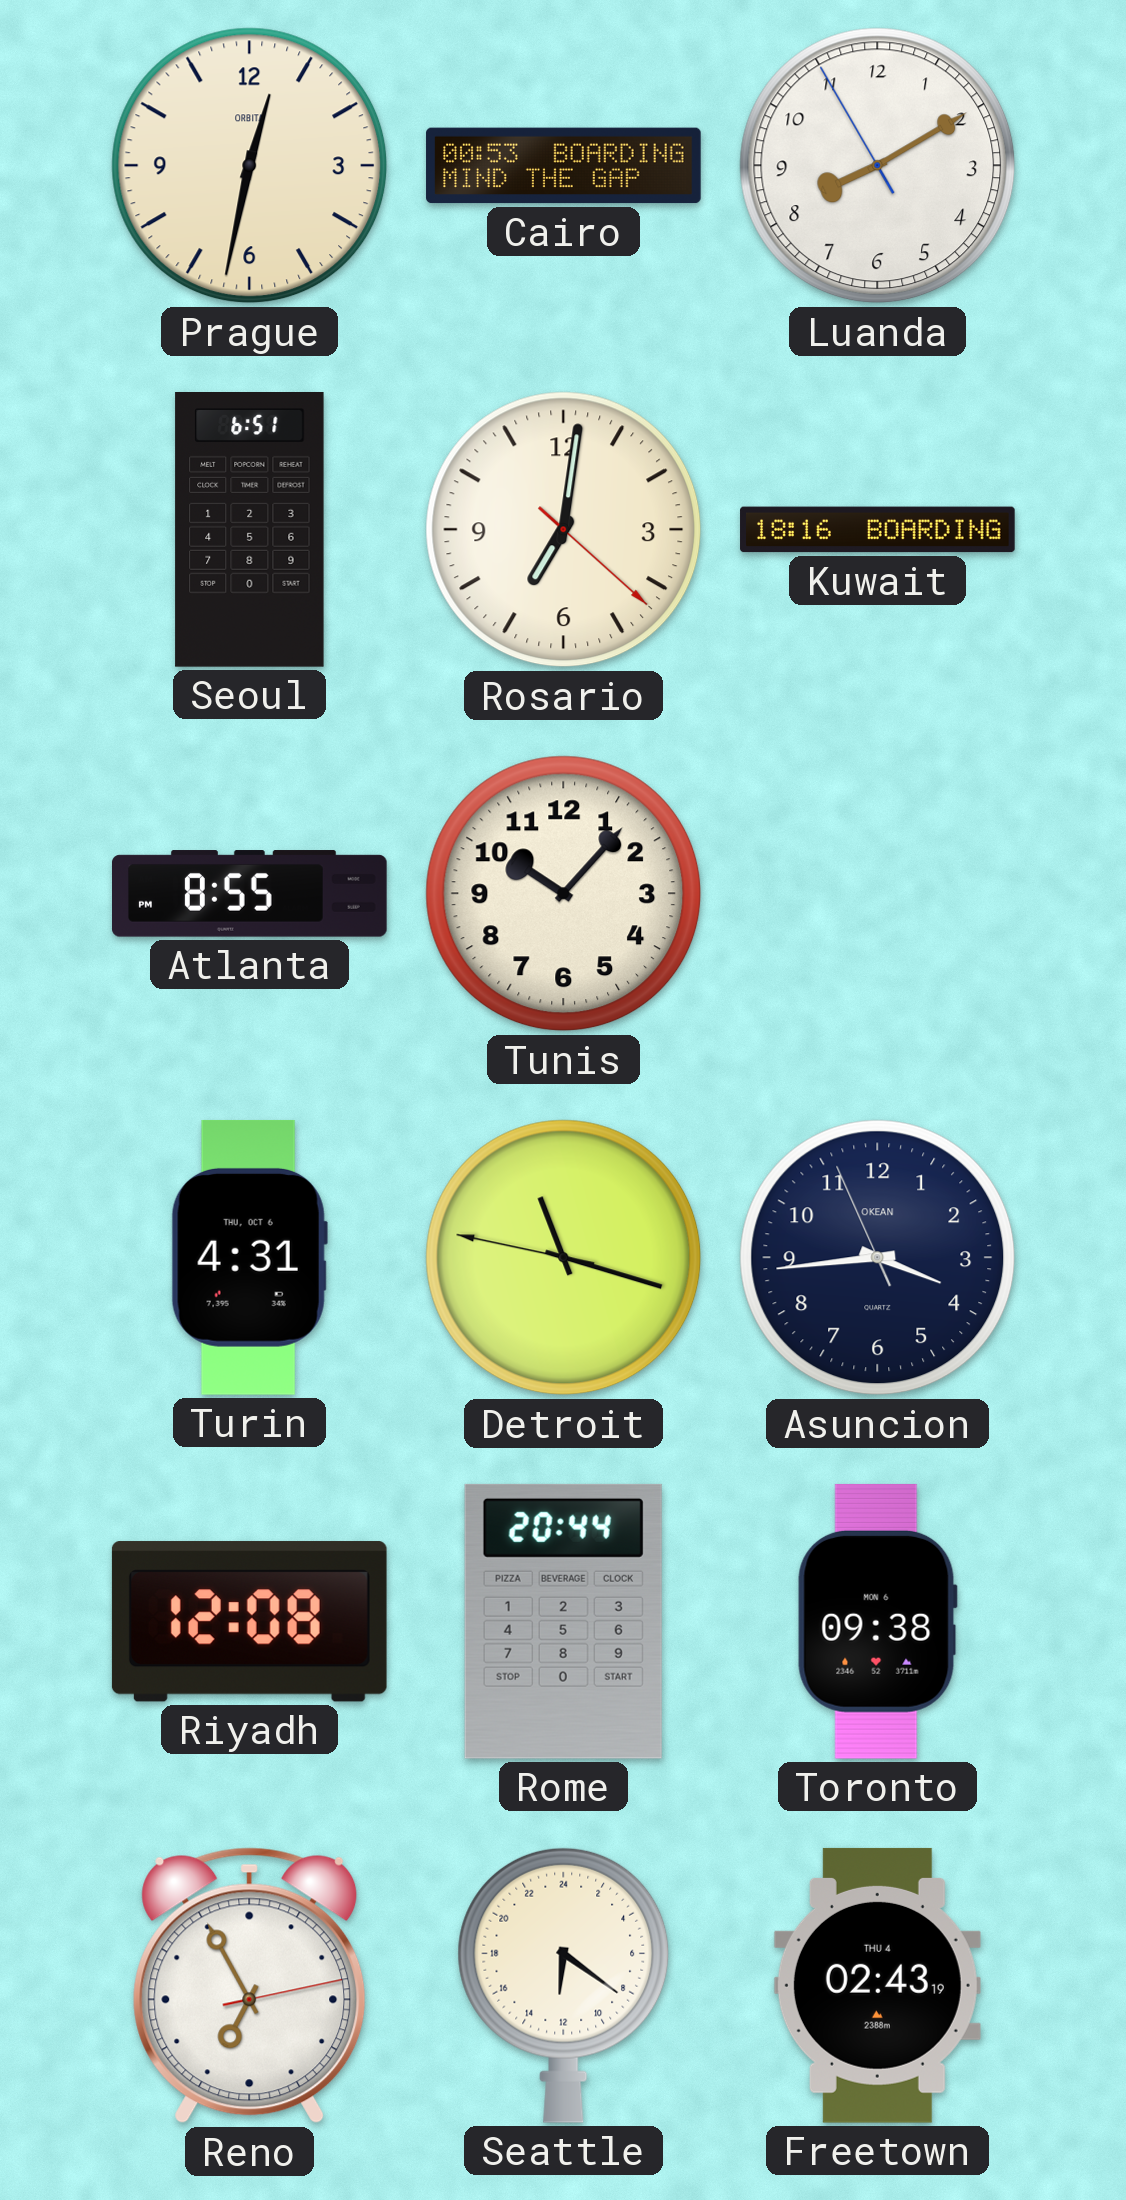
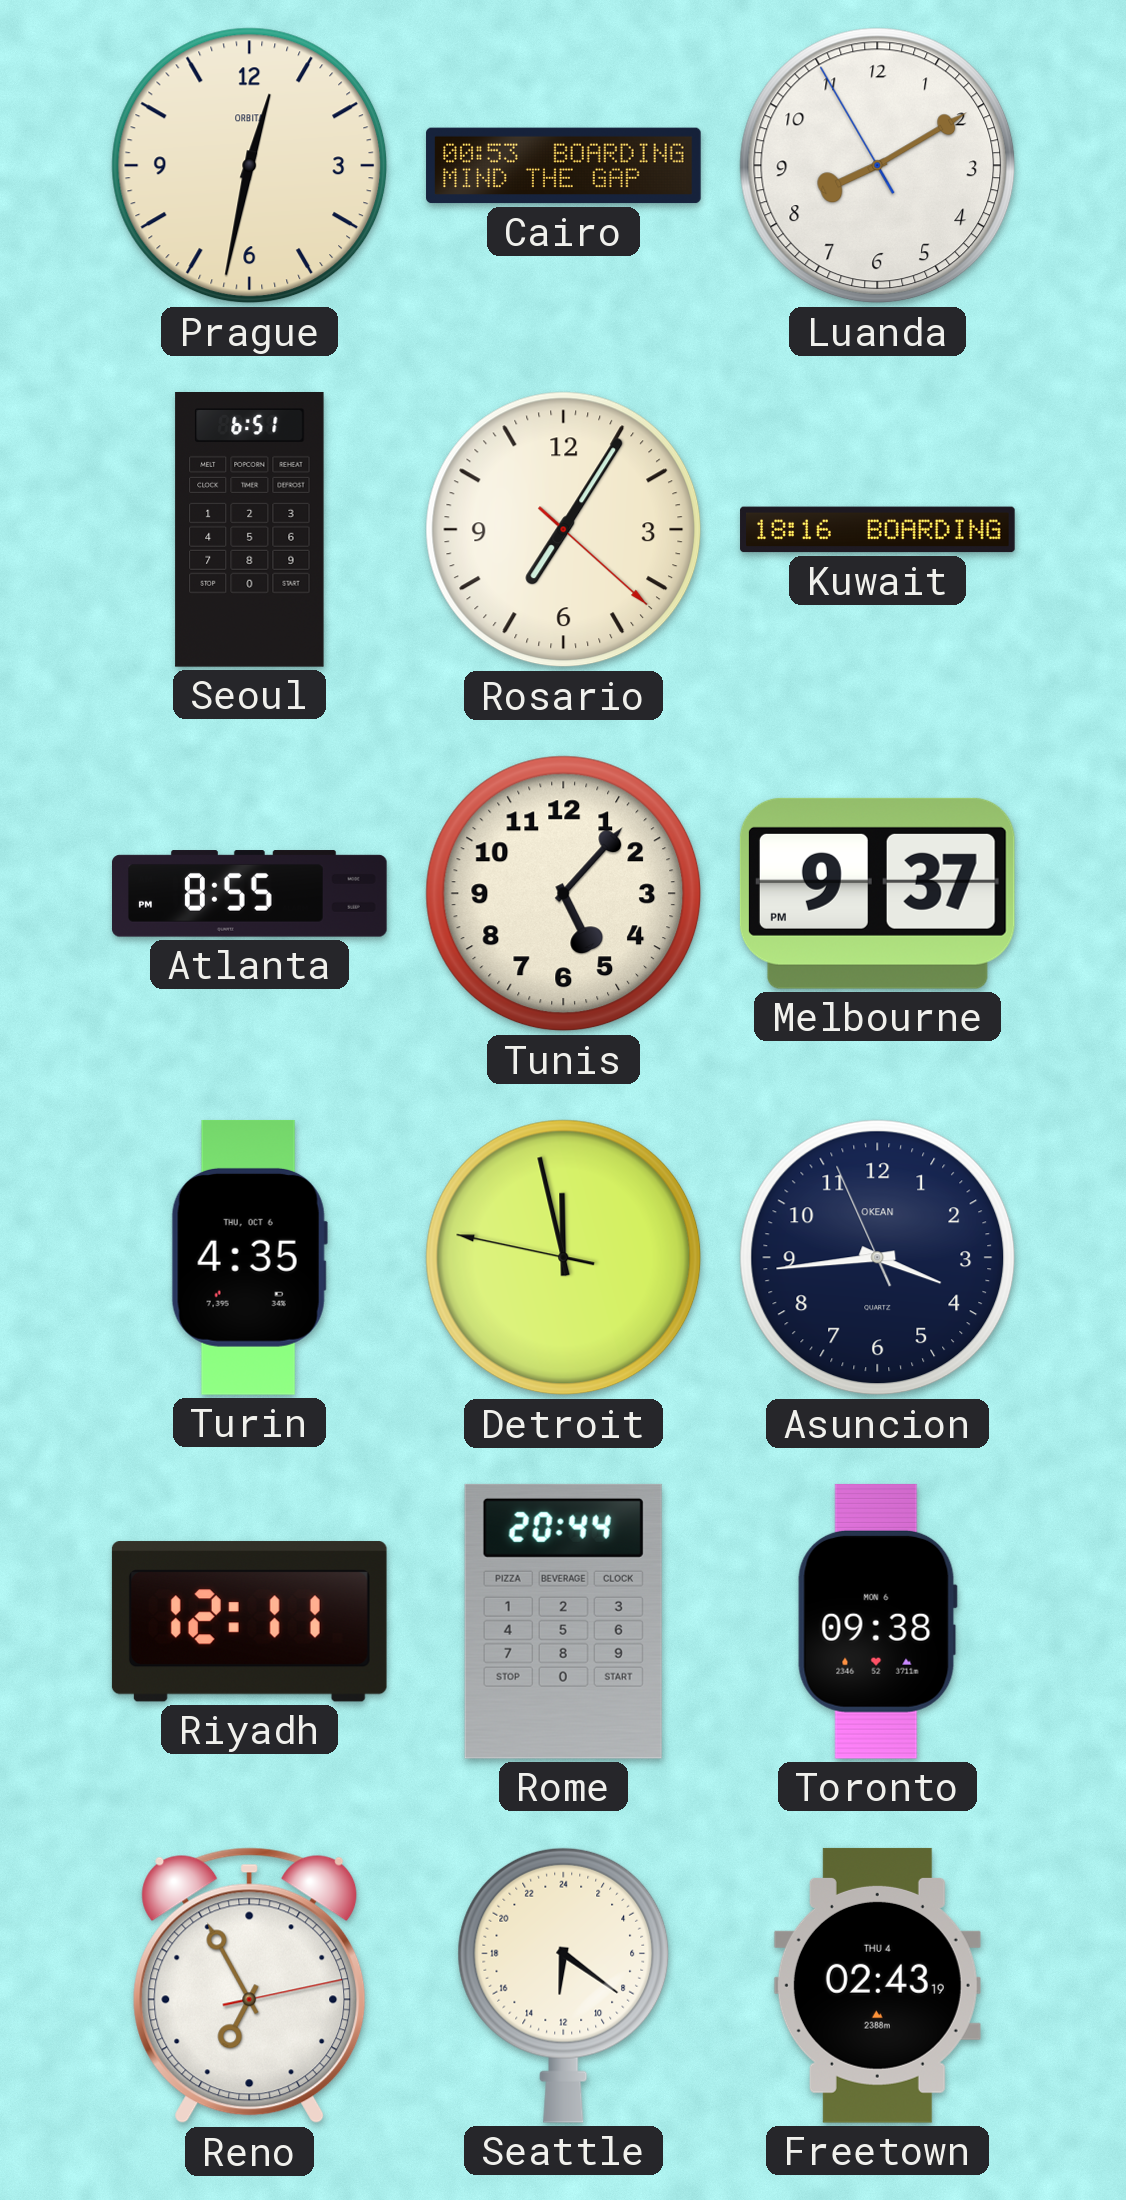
Rosario: 7:01 -> 7:05 (564, 530)
Tunis: 10:07 -> 5:07 (564, 894)
Melbourne: none -> 9:37 (877, 893)
Turin: 4:31 -> 4:35 (249, 1257)
Detroit: 11:17 -> 11:57 (564, 1258)
Riyadh: 12:08 -> 12:11 (249, 1622)
